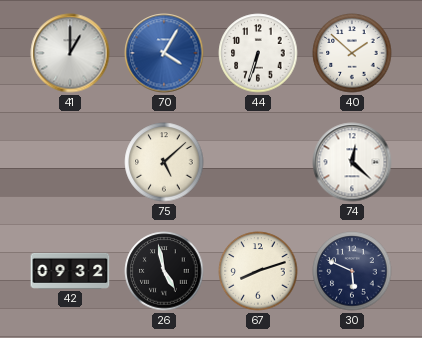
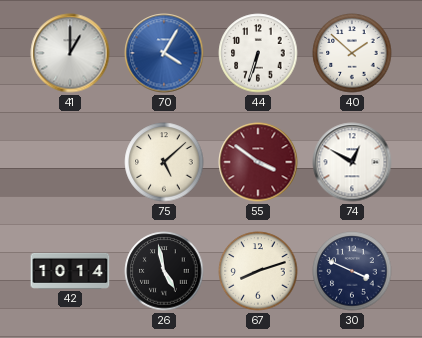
55: none -> 3:51 (258, 162)
74: 12:22 -> 12:50 (352, 162)
42: 09:32 -> 10:14 (70, 271)
30: 5:49 -> 3:49 (352, 271)
